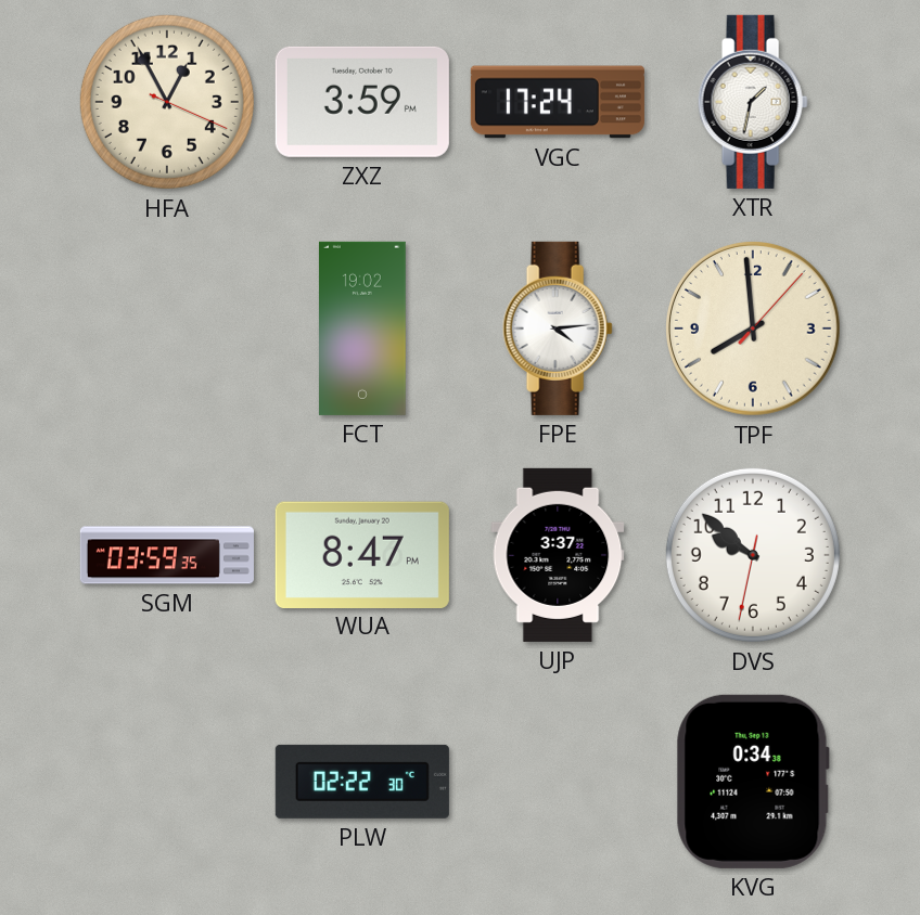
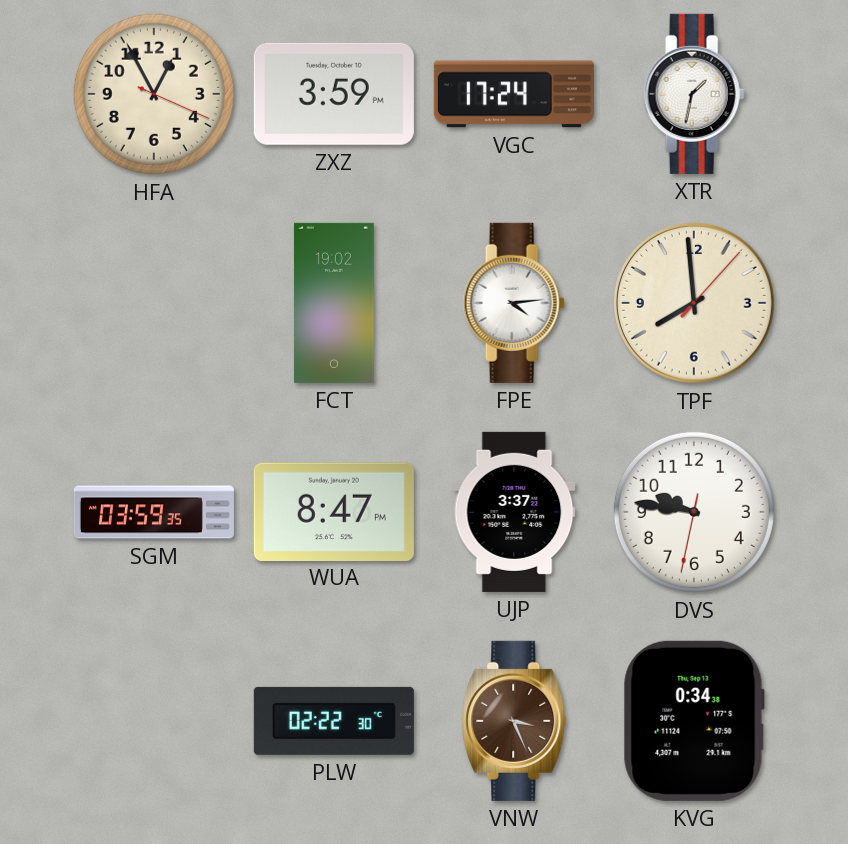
DVS: 9:51 -> 9:46 (694, 512)
VNW: none -> 3:26 (514, 721)
